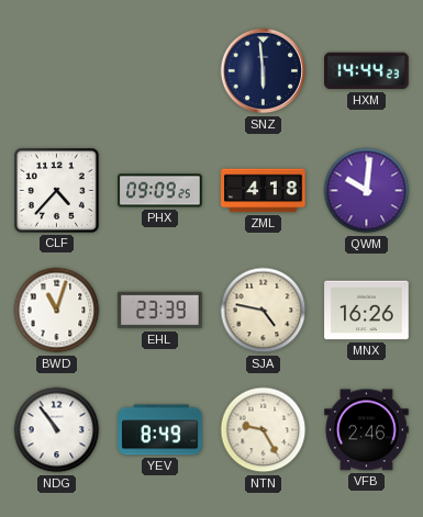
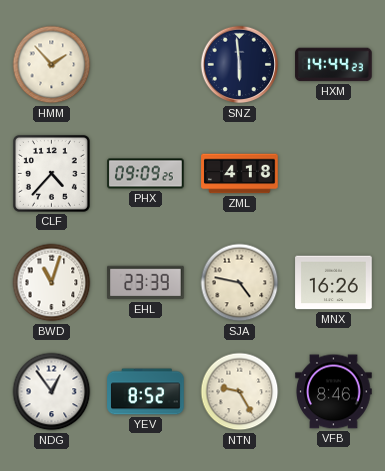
HMM: none -> 1:53 (52, 65)
QWM: 10:01 -> none (367, 191)
NDG: 10:54 -> 12:54 (52, 392)
YEV: 8:49 -> 8:52 (146, 392)
VFB: 2:46 -> 8:46 (334, 392)
